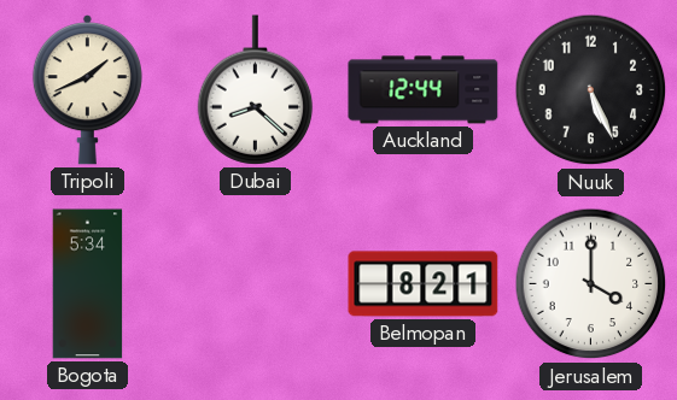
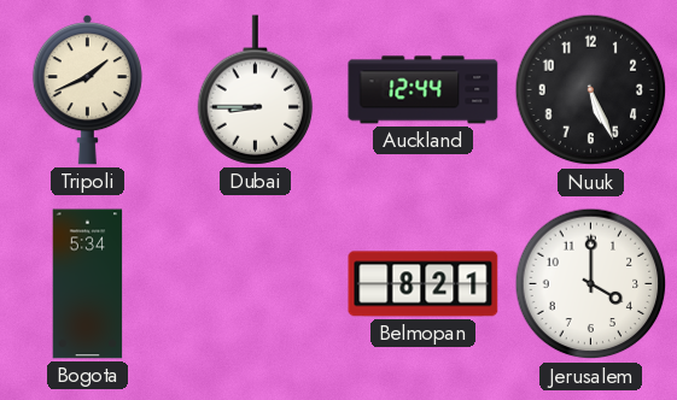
Dubai: 8:22 -> 8:45 (256, 90)
